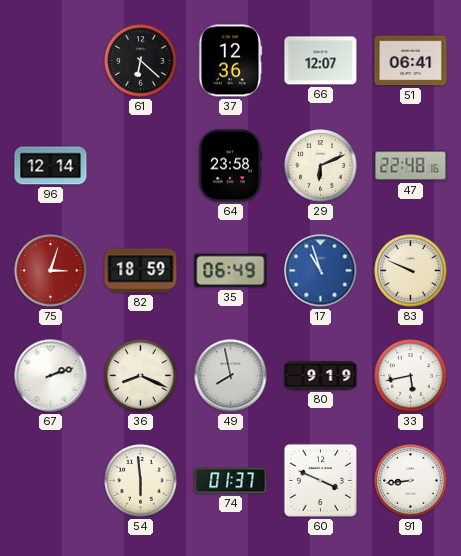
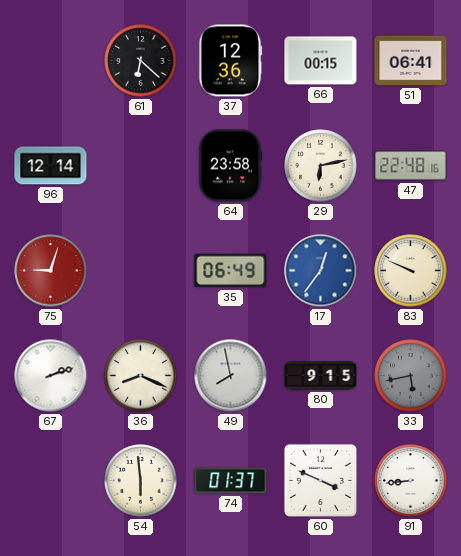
66: 12:07 -> 00:15 (321, 61)
29: 6:11 -> 6:13 (321, 166)
75: 3:03 -> 9:03 (51, 271)
82: 18:59 -> none (141, 271)
17: 10:57 -> 12:36 (321, 271)
80: 9:19 -> 9:15 (321, 376)
33 dial: white -> grey (411, 376)
